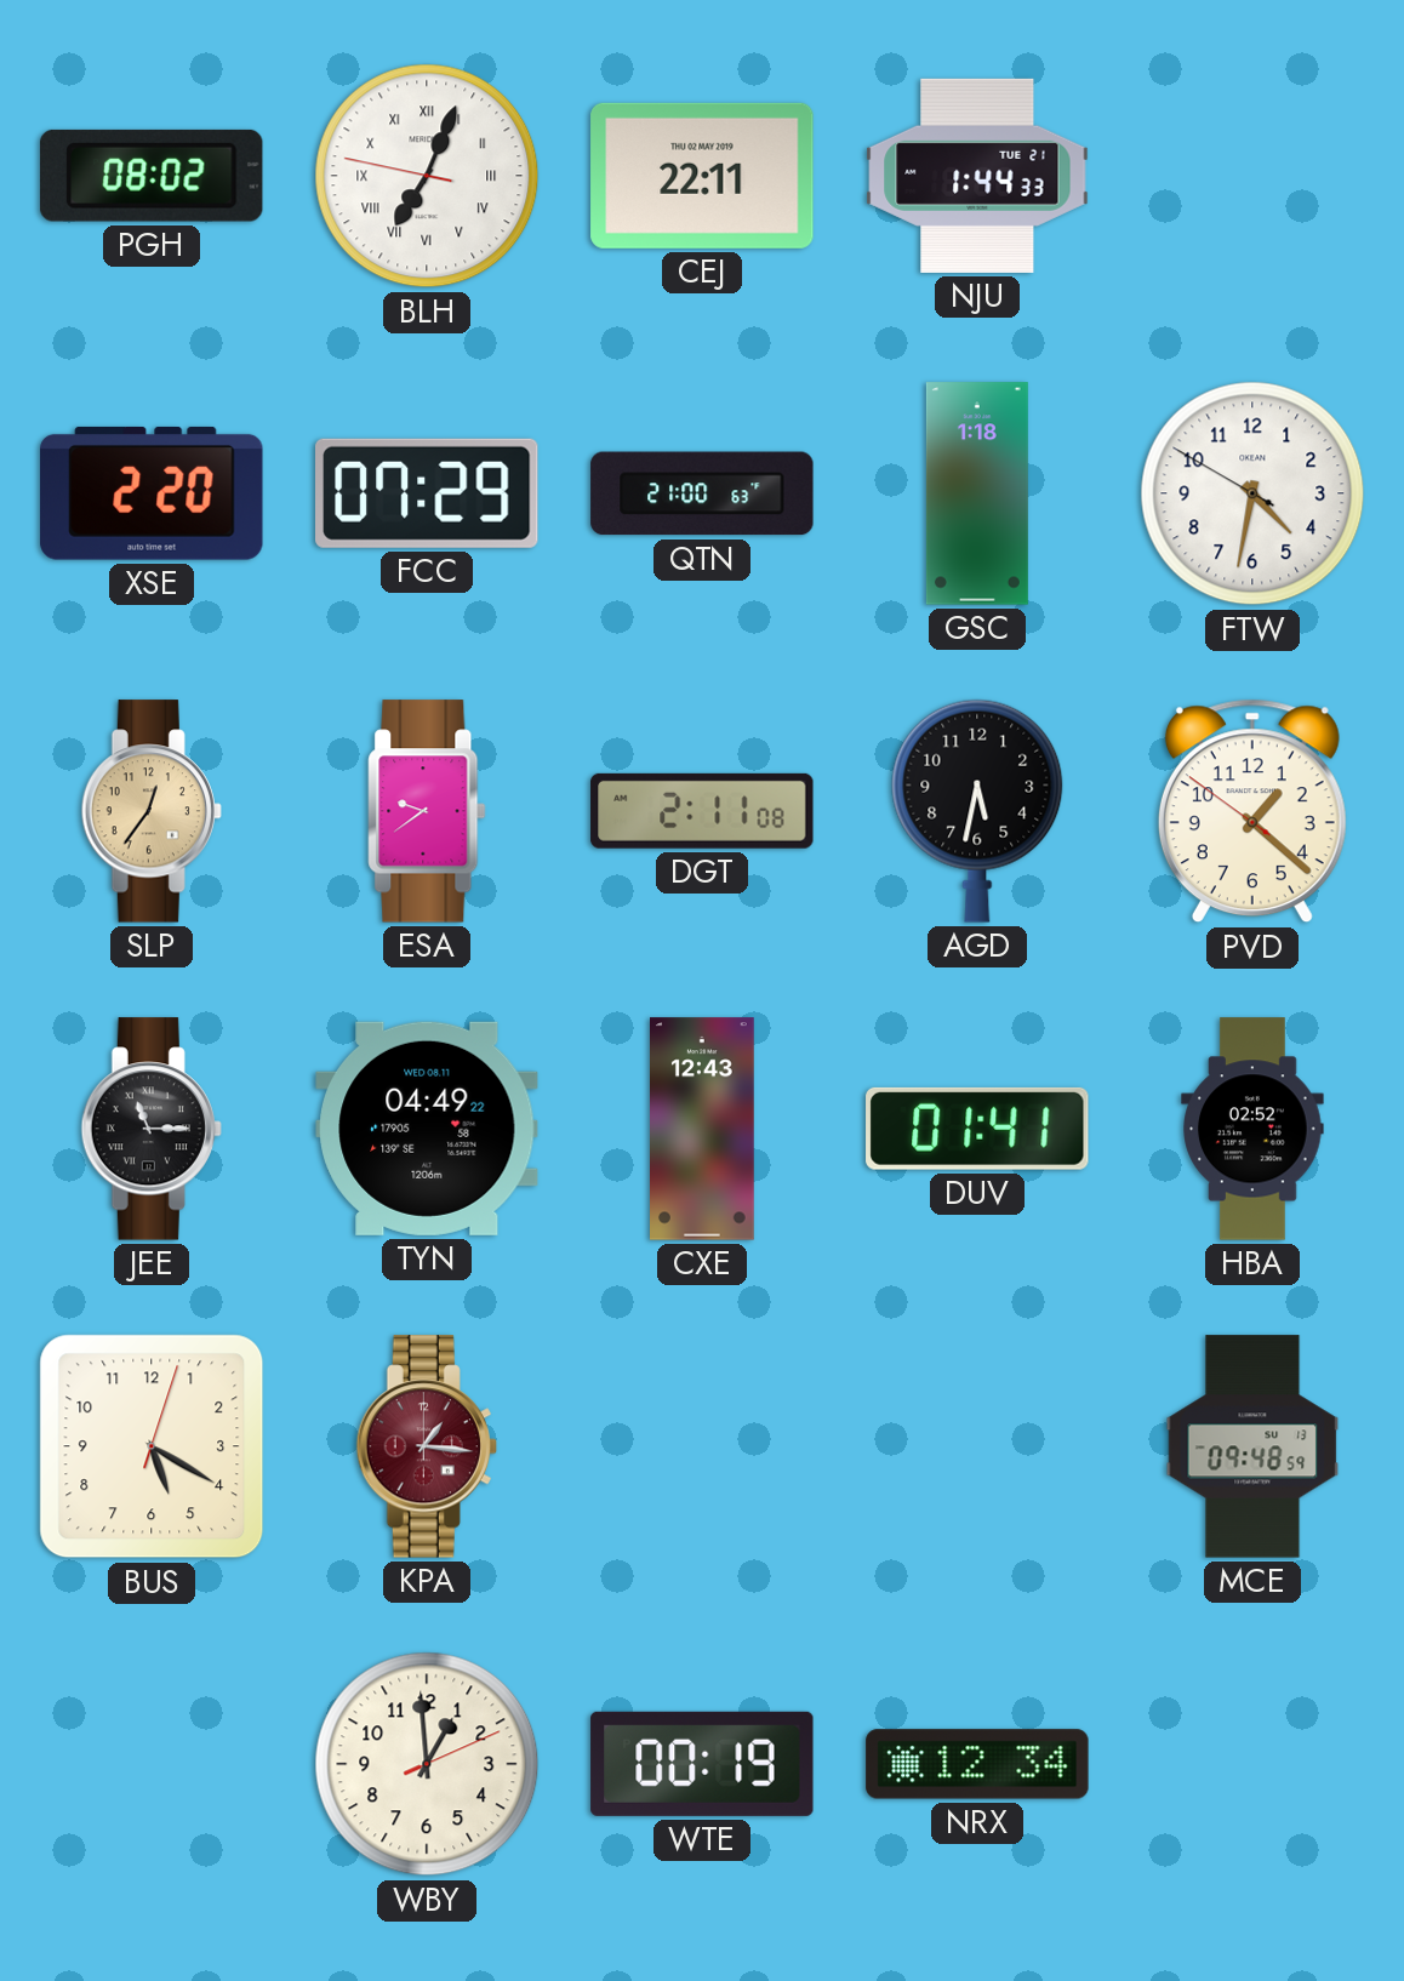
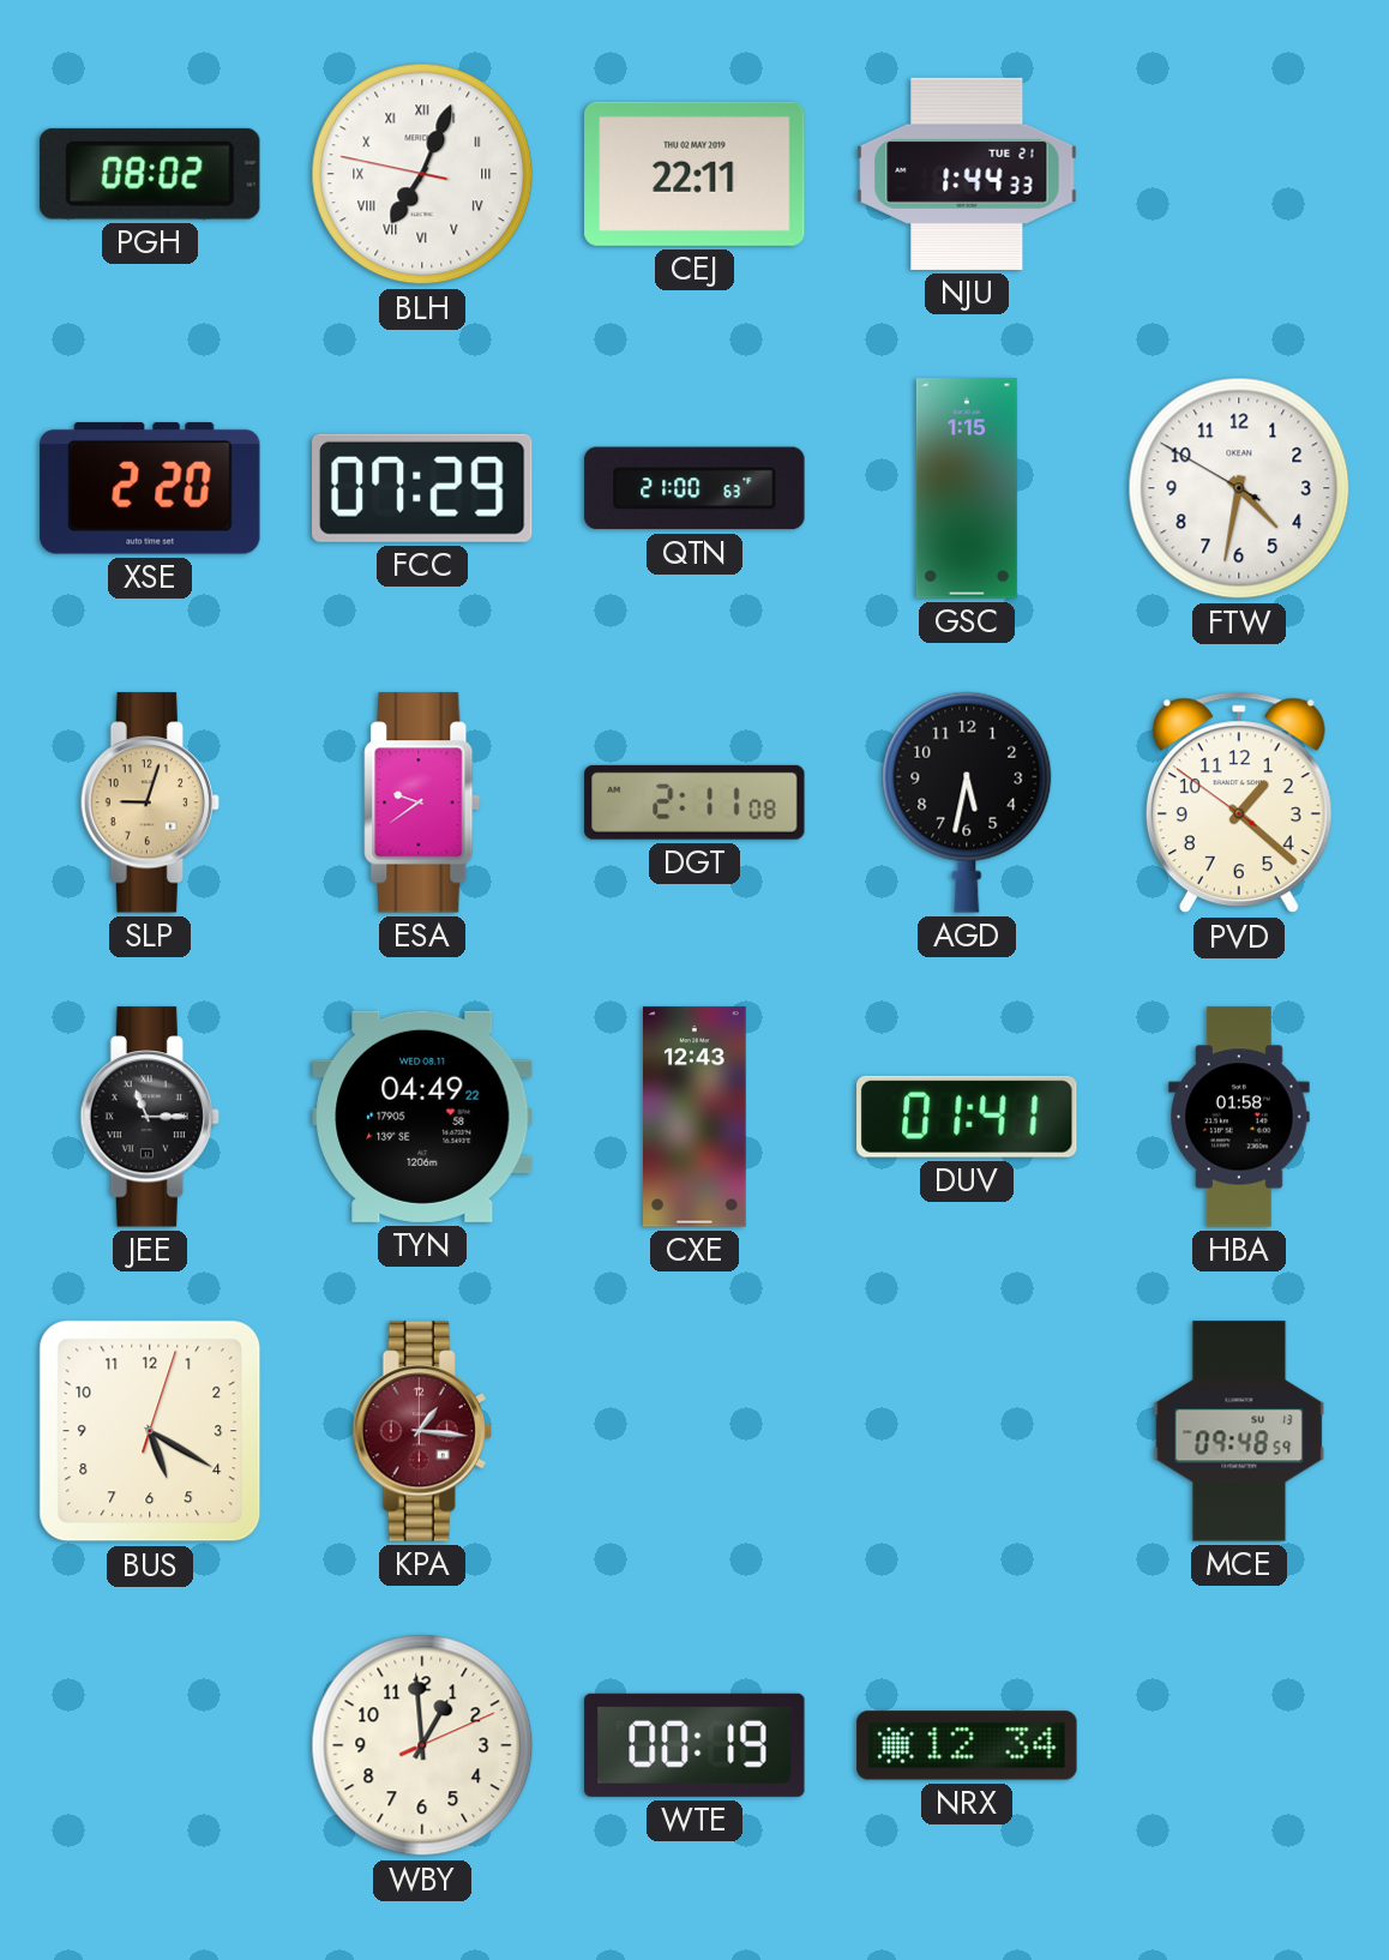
GSC: 1:18 -> 1:15 (967, 488)
SLP: 12:36 -> 9:03 (150, 802)
HBA: 02:52 -> 01:58 (1239, 1117)
